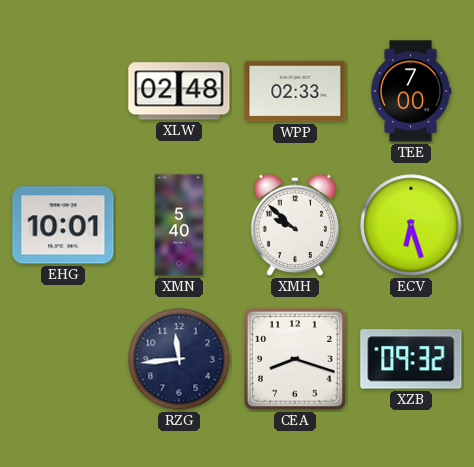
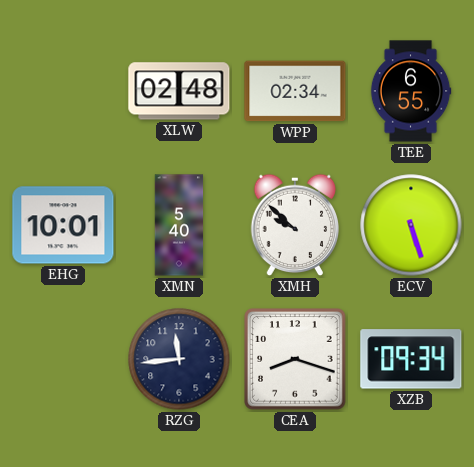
WPP: 02:33 -> 02:34 (295, 91)
TEE: 7:00 -> 6:55 (411, 91)
ECV: 6:27 -> 5:27 (411, 225)
XZB: 09:32 -> 09:34 (411, 359)
